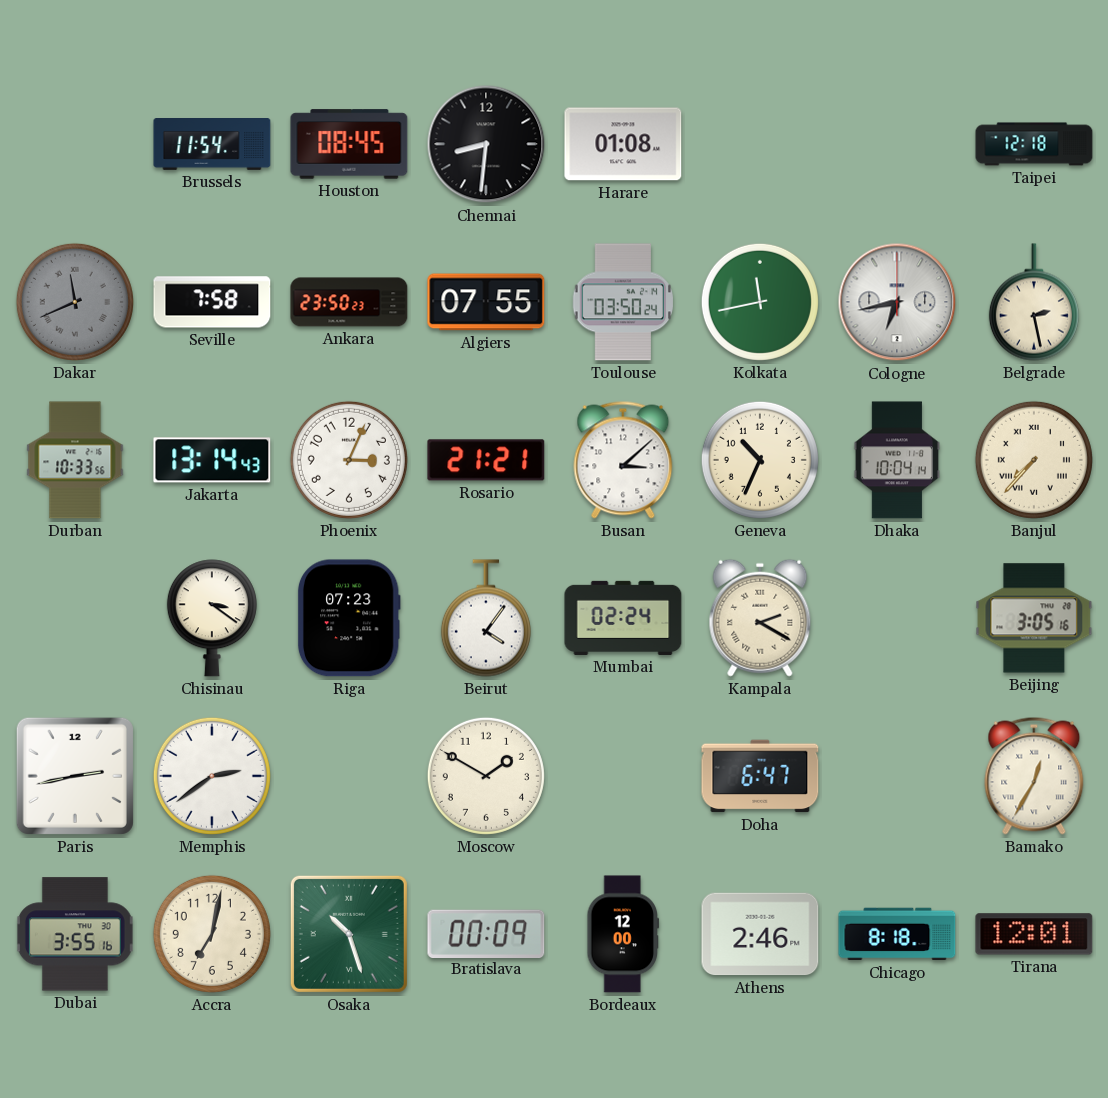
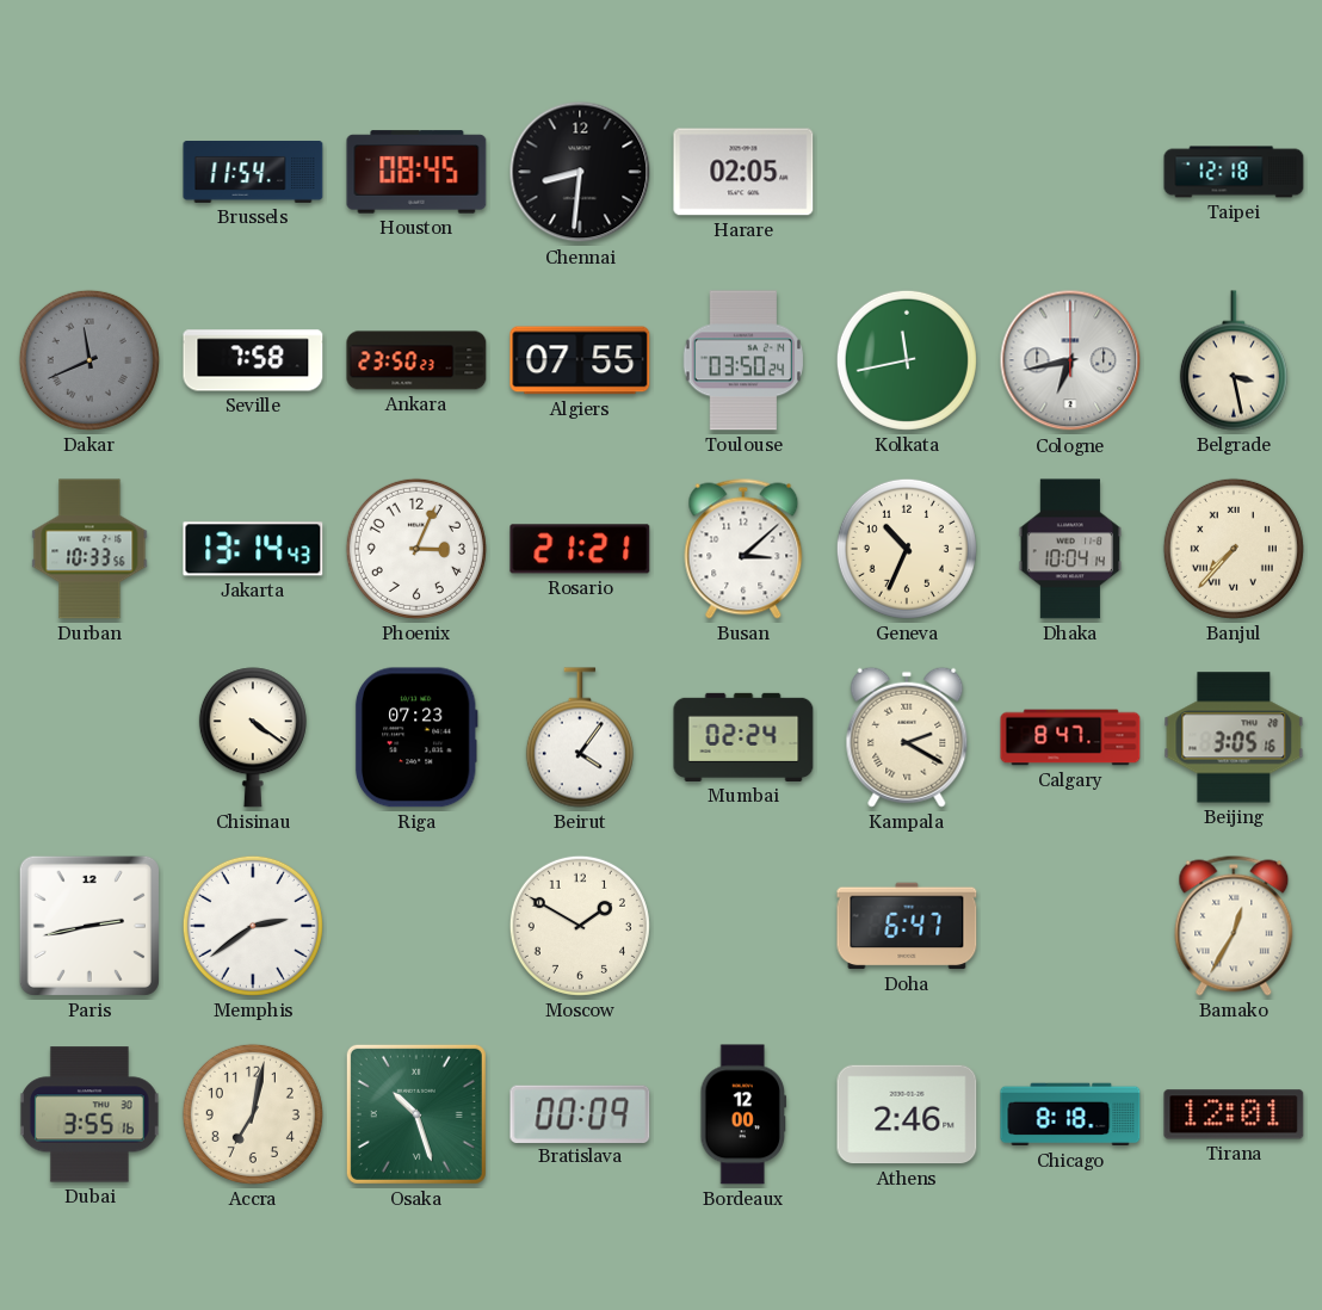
Harare: 01:08 -> 02:05 (743, 172)
Belgrade: 2:28 -> 3:28 (1234, 360)
Chisinau: 3:21 -> 4:21 (253, 737)
Calgary: none -> 8:47 (1070, 737)
